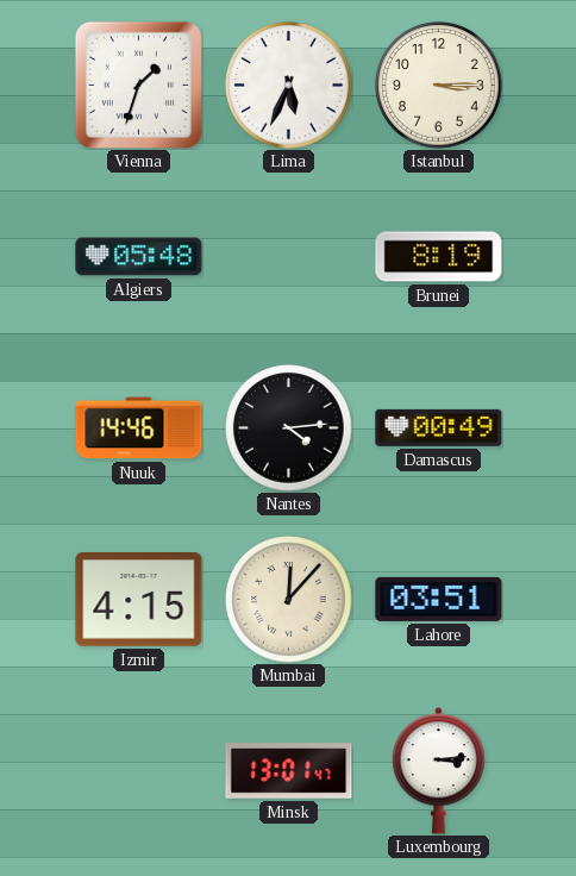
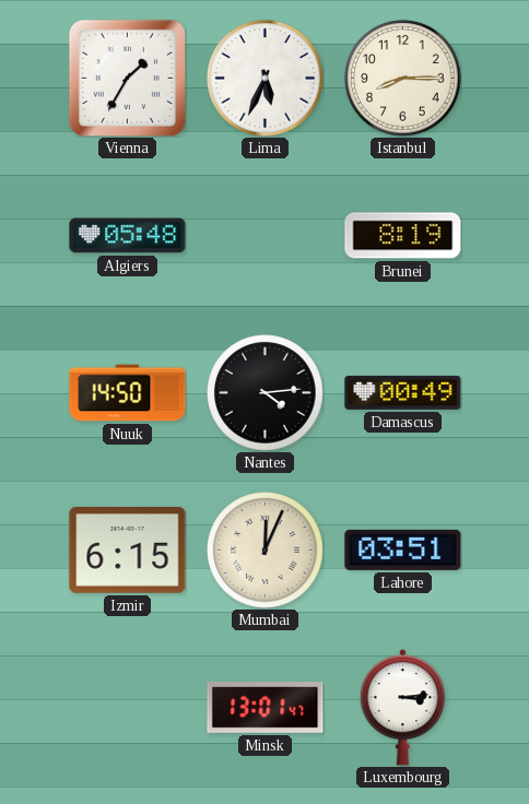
Vienna: 1:33 -> 1:35 (127, 78)
Istanbul: 3:15 -> 8:15 (403, 79)
Nuuk: 14:46 -> 14:50 (128, 393)
Izmir: 4:15 -> 6:15 (128, 549)
Mumbai: 12:07 -> 12:04 (266, 551)
